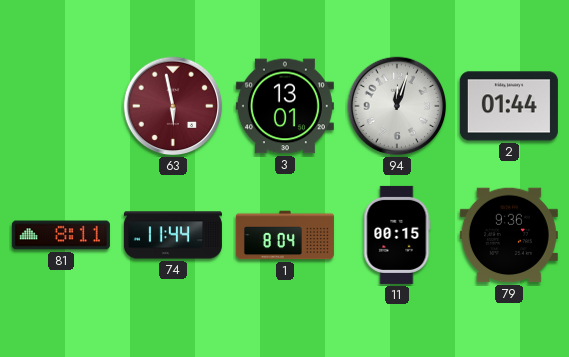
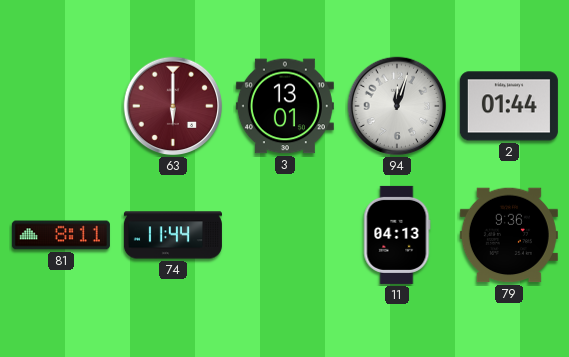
63: 5:58 -> 6:00 (173, 106)
1: 8:04 -> none (285, 235)
11: 00:15 -> 04:13 (397, 235)
